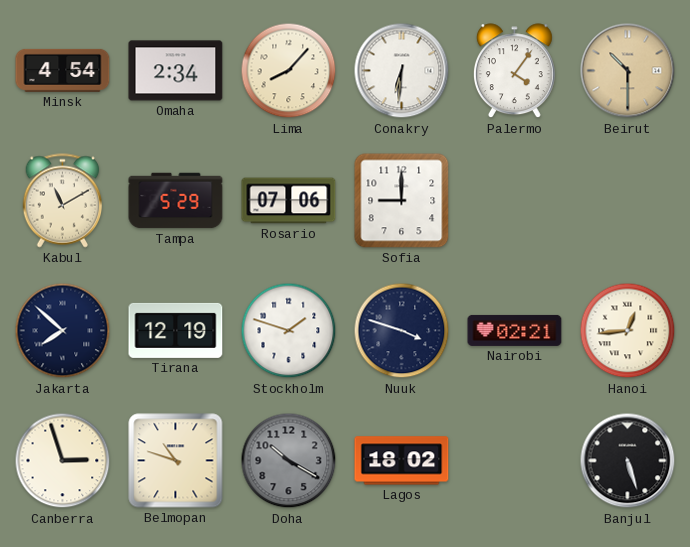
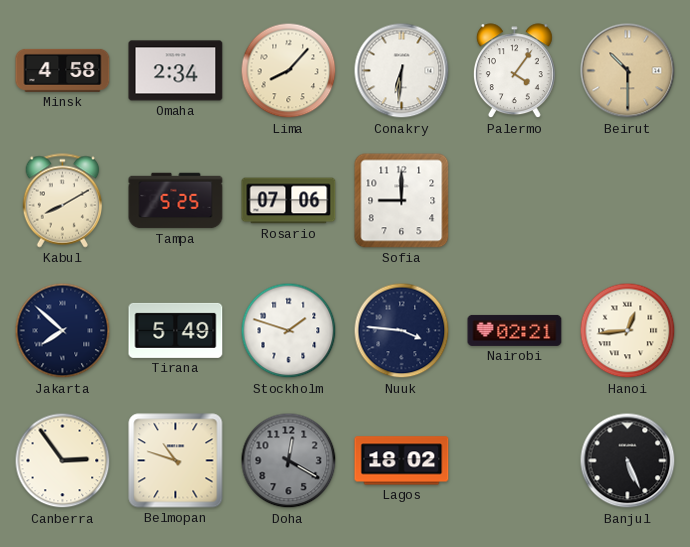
Minsk: 4:54 -> 4:58 (63, 70)
Kabul: 11:10 -> 8:10 (63, 201)
Tampa: 5:29 -> 5:25 (176, 201)
Tirana: 12:19 -> 5:49 (176, 330)
Nuuk: 3:48 -> 3:46 (402, 331)
Canberra: 2:57 -> 2:54 (63, 461)
Doha: 10:20 -> 12:20 (289, 461)
Banjul: 5:27 -> 5:26 (628, 461)
